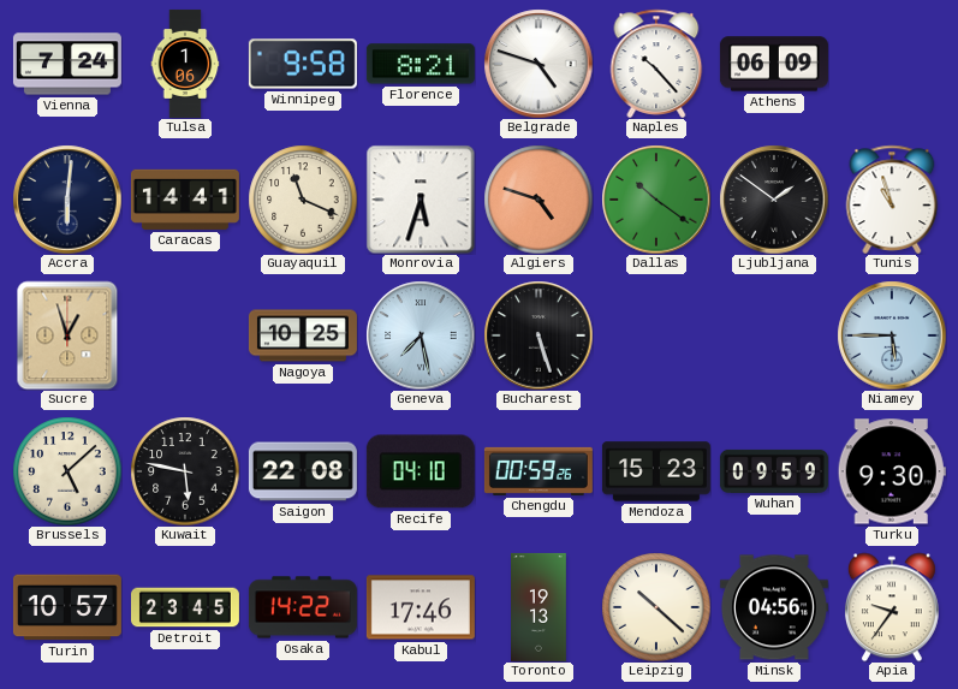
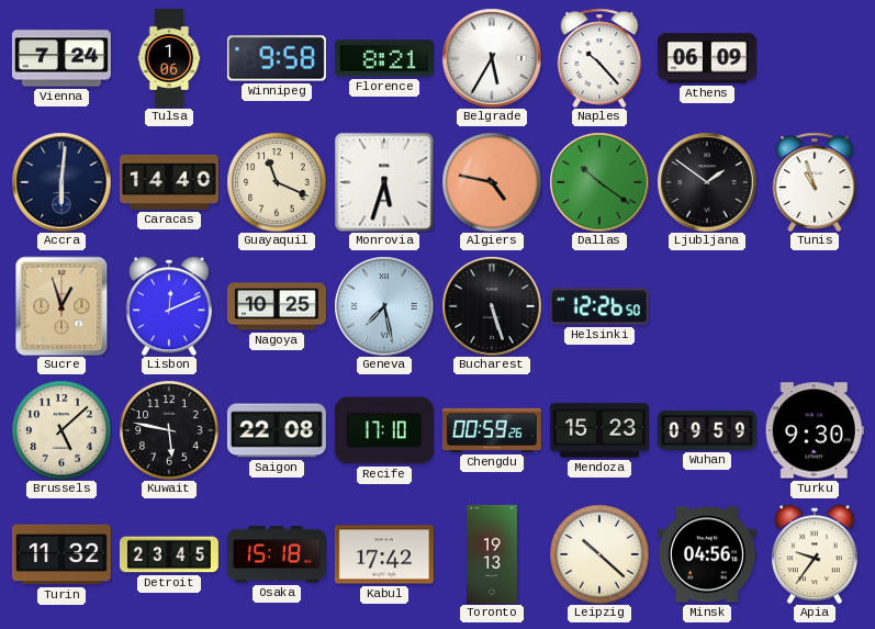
Belgrade: 4:48 -> 5:35 (492, 58)
Caracas: 14:41 -> 14:40 (169, 182)
Algiers: 4:48 -> 4:47 (492, 182)
Lisbon: none -> 12:11 (169, 306)
Helsinki: none -> 12:26 (599, 306)
Niamey: 5:45 -> none (892, 335)
Recife: 04:10 -> 17:10 (384, 430)
Turin: 10:57 -> 11:32 (61, 554)
Osaka: 14:22 -> 15:18 (277, 554)
Kabul: 17:46 -> 17:42 (384, 554)
